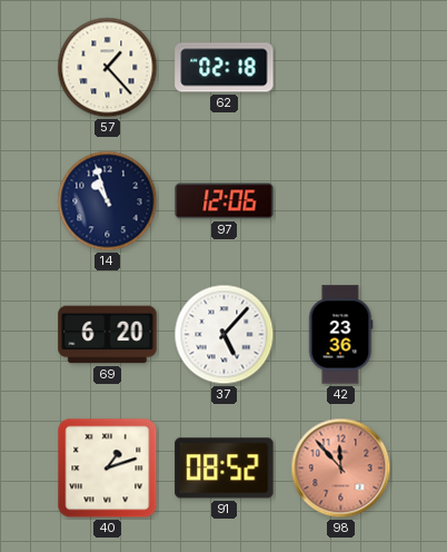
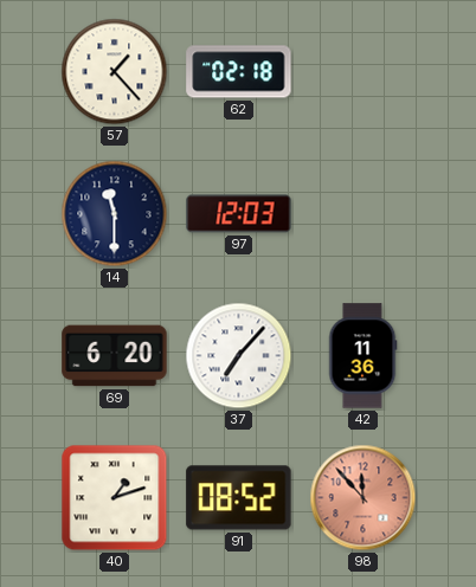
14: 10:57 -> 11:30 (115, 214)
97: 12:06 -> 12:03 (239, 214)
37: 5:07 -> 7:07 (239, 356)
42: 23:36 -> 11:36 (362, 356)
